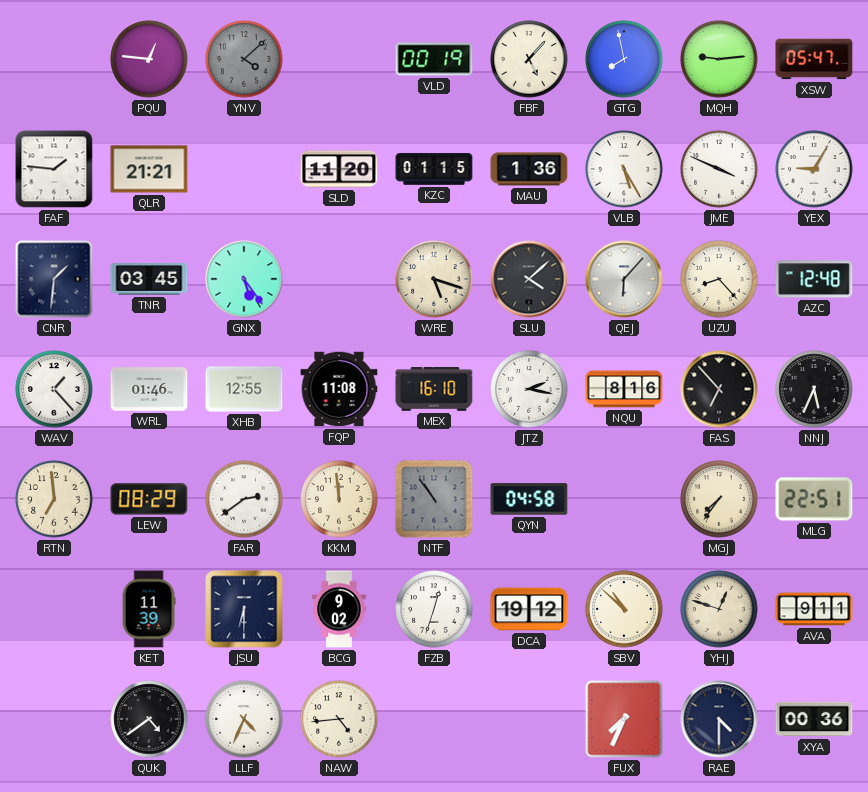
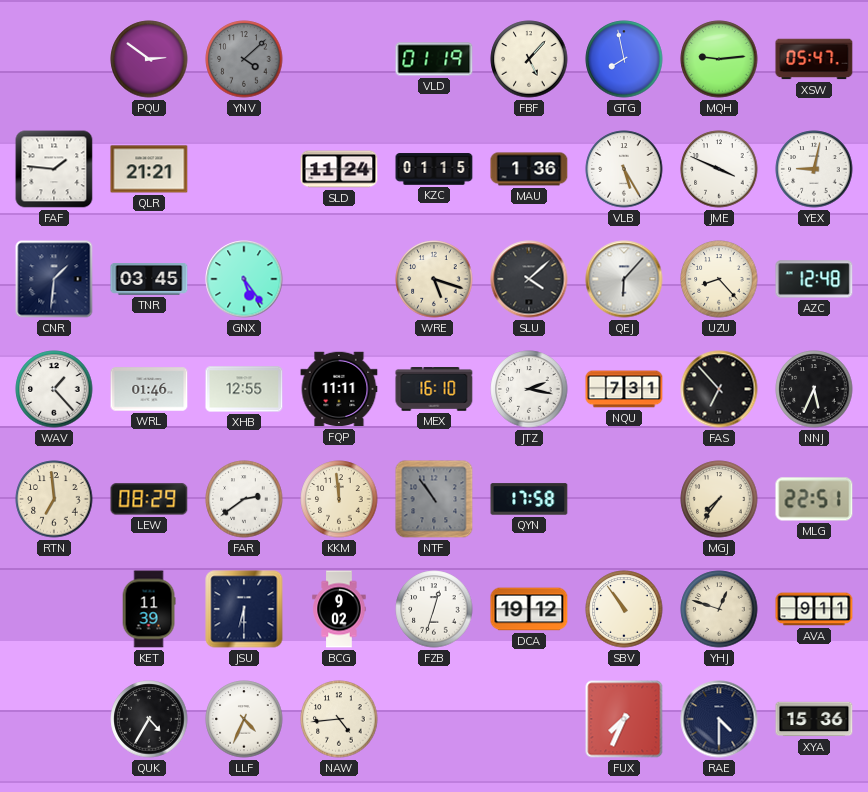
PQU: 12:46 -> 2:51 (149, 59)
VLD: 00:19 -> 01:19 (434, 59)
SLD: 11:20 -> 11:24 (339, 169)
YEX: 9:05 -> 9:02 (814, 169)
FQP: 11:08 -> 11:11 (339, 389)
NQU: 8:16 -> 7:31 (624, 389)
QYN: 04:58 -> 17:58 (529, 499)
SBV: 10:52 -> 10:54 (624, 609)
QUK: 4:39 -> 4:35 (149, 719)
XYA: 00:36 -> 15:36 (814, 719)
